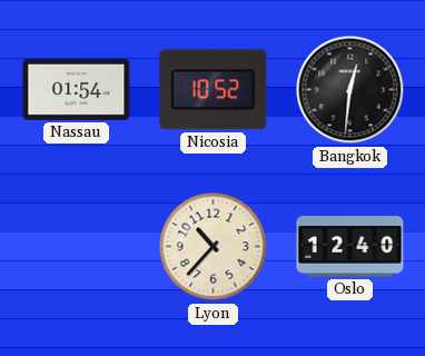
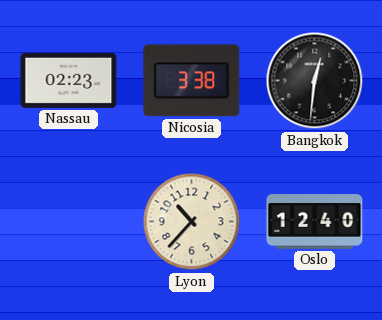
Nassau: 01:54 -> 02:23 (69, 80)
Nicosia: 10:52 -> 3:38 (192, 81)
